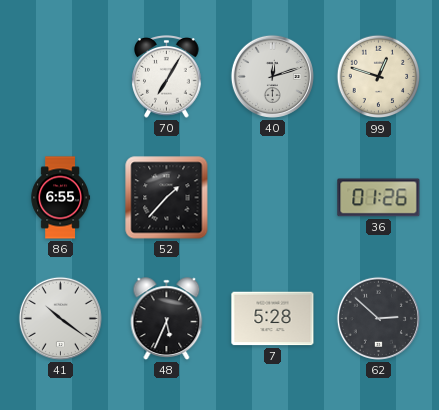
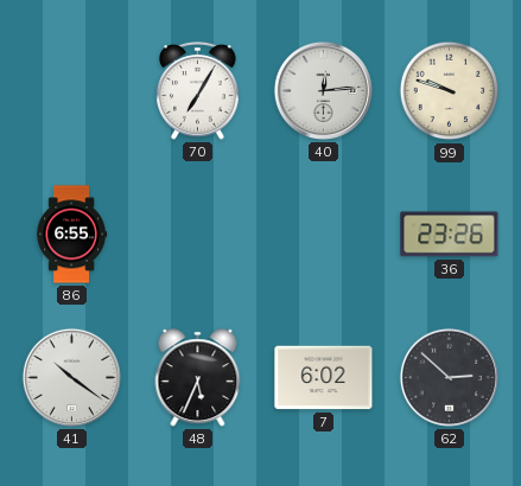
40: 12:12 -> 12:14 (323, 90)
99: 12:48 -> 9:48 (450, 91)
52: 1:37 -> none (167, 198)
36: 01:26 -> 23:26 (450, 235)
7: 5:28 -> 6:02 (324, 378)
